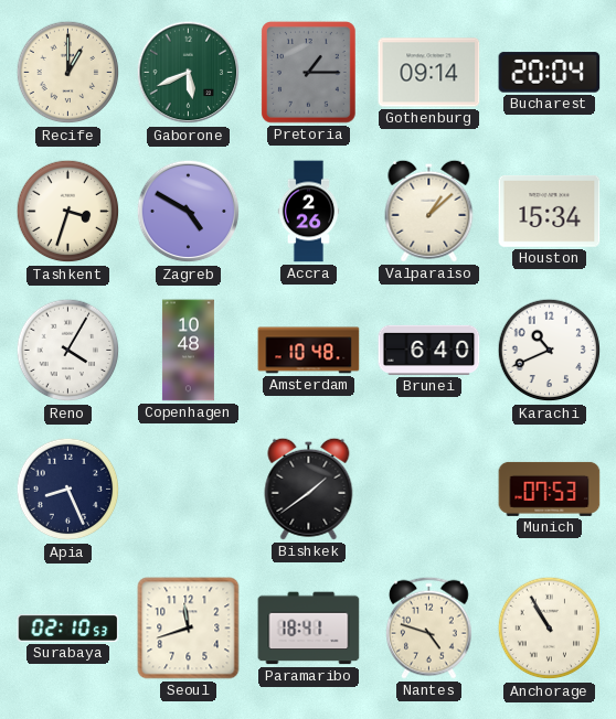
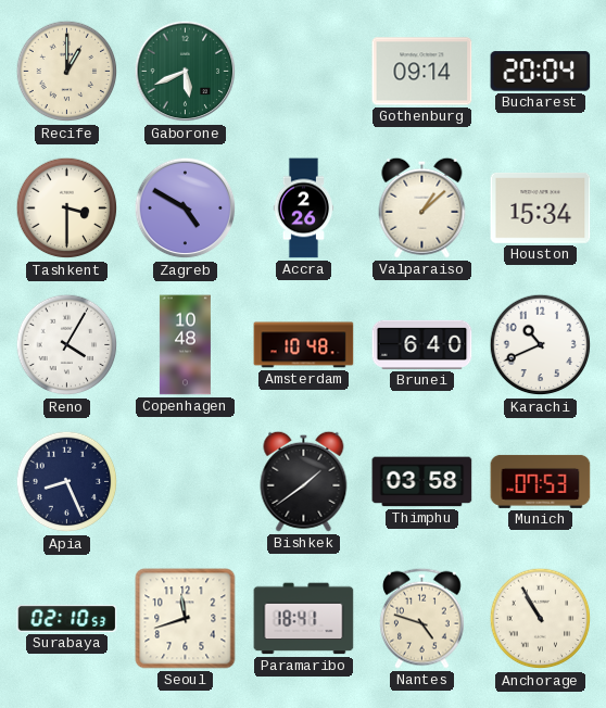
Pretoria: 1:15 -> none (309, 73)
Tashkent: 3:33 -> 3:30 (67, 208)
Thimphu: none -> 03:58 (422, 482)
